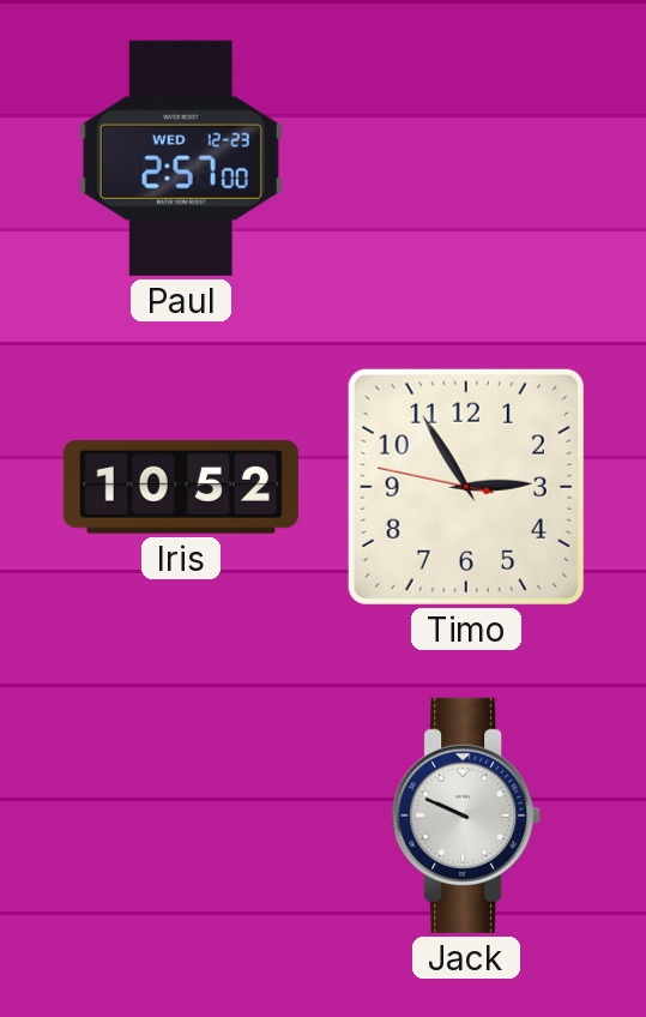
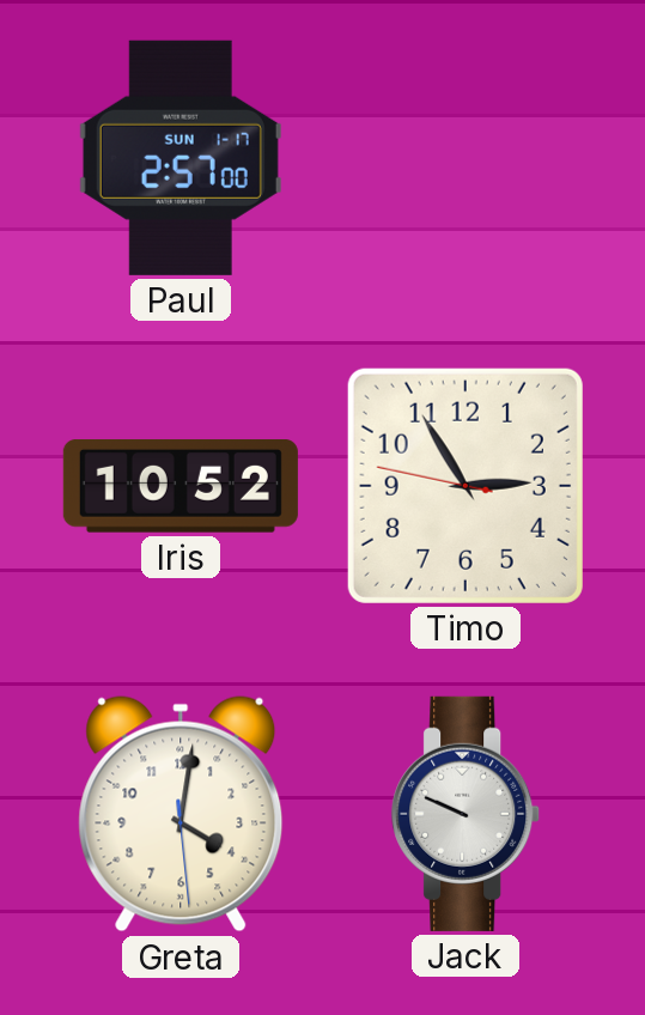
Paul date: WED 12-23 -> SUN 1-17 (181, 158)
Greta: none -> 4:01 (181, 814)
